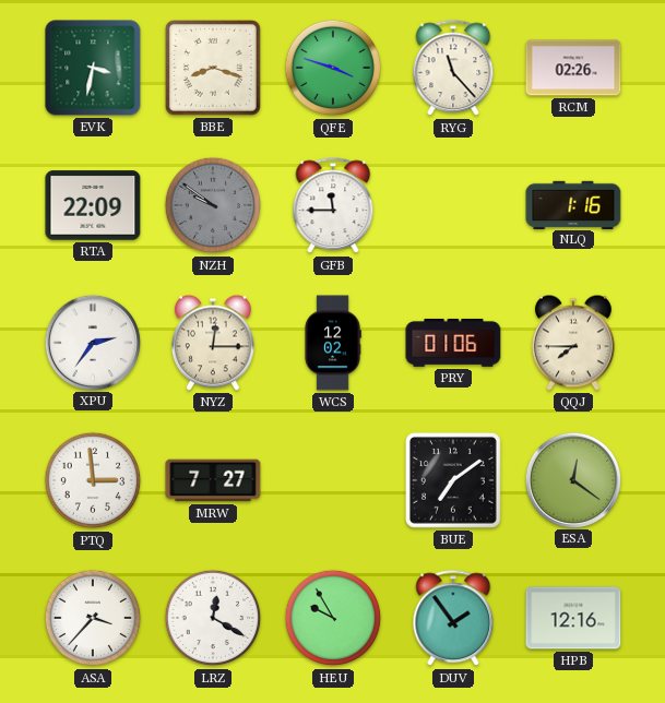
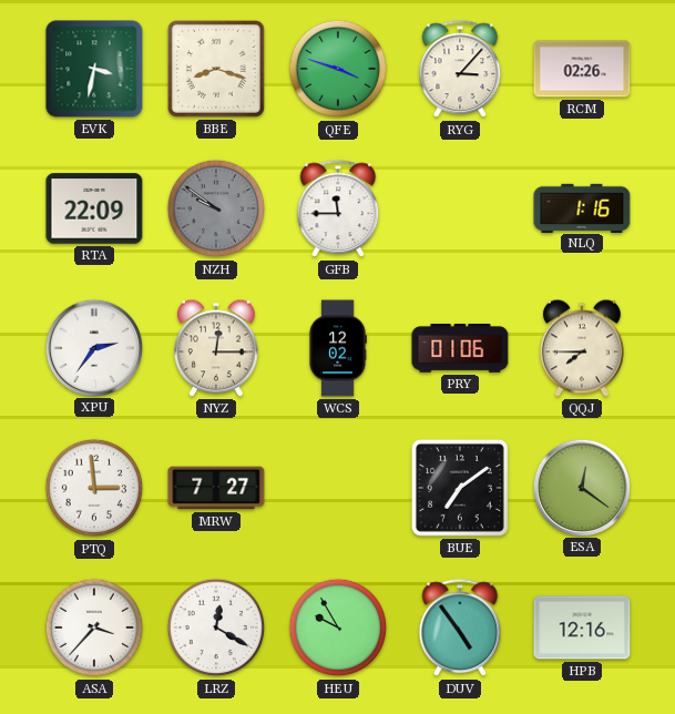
RYG: 11:23 -> 3:07 (460, 70)
DUV: 1:54 -> 4:54 (460, 629)
